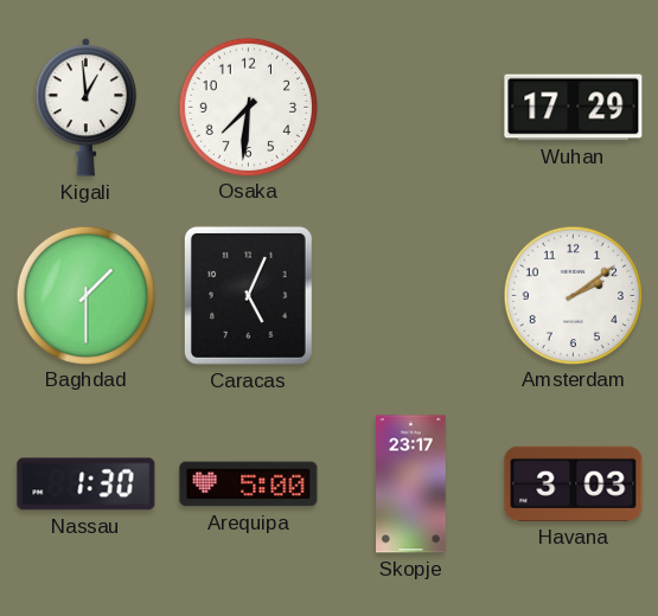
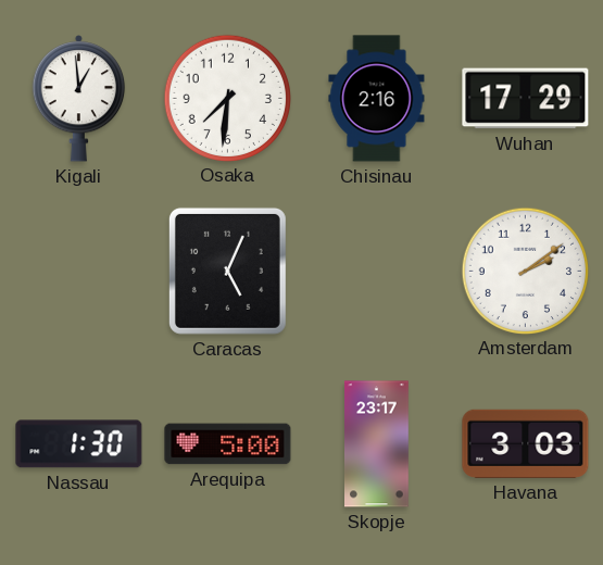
Chisinau: none -> 2:16 (377, 99)
Baghdad: 1:30 -> none (85, 295)
